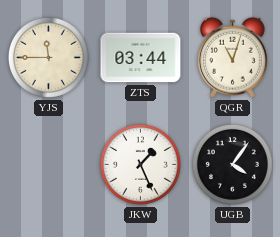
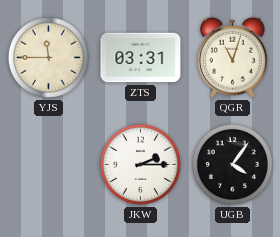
ZTS: 03:44 -> 03:31 (141, 58)
JKW: 1:26 -> 2:15 (140, 164)
